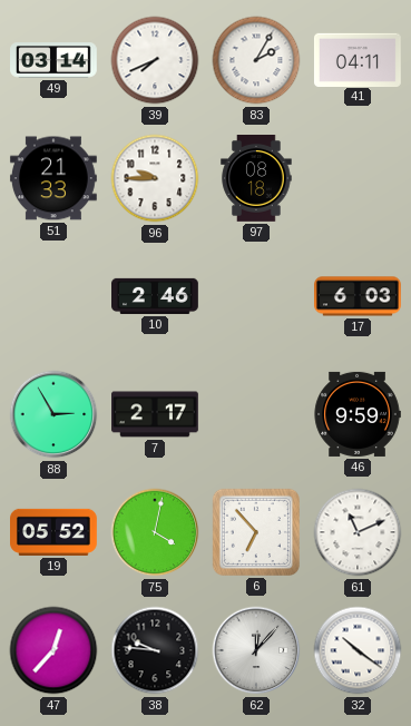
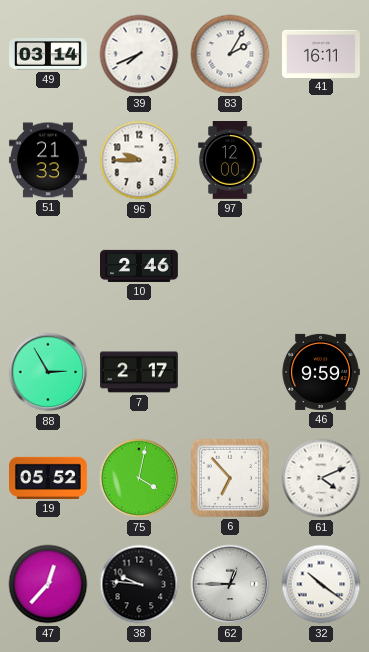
41: 04:11 -> 16:11 (321, 53)
97: 08:18 -> 12:00 (230, 161)
17: 6:03 -> none (359, 296)
61: 11:11 -> 4:11 (321, 478)
62: 12:07 -> 12:45 (230, 584)
